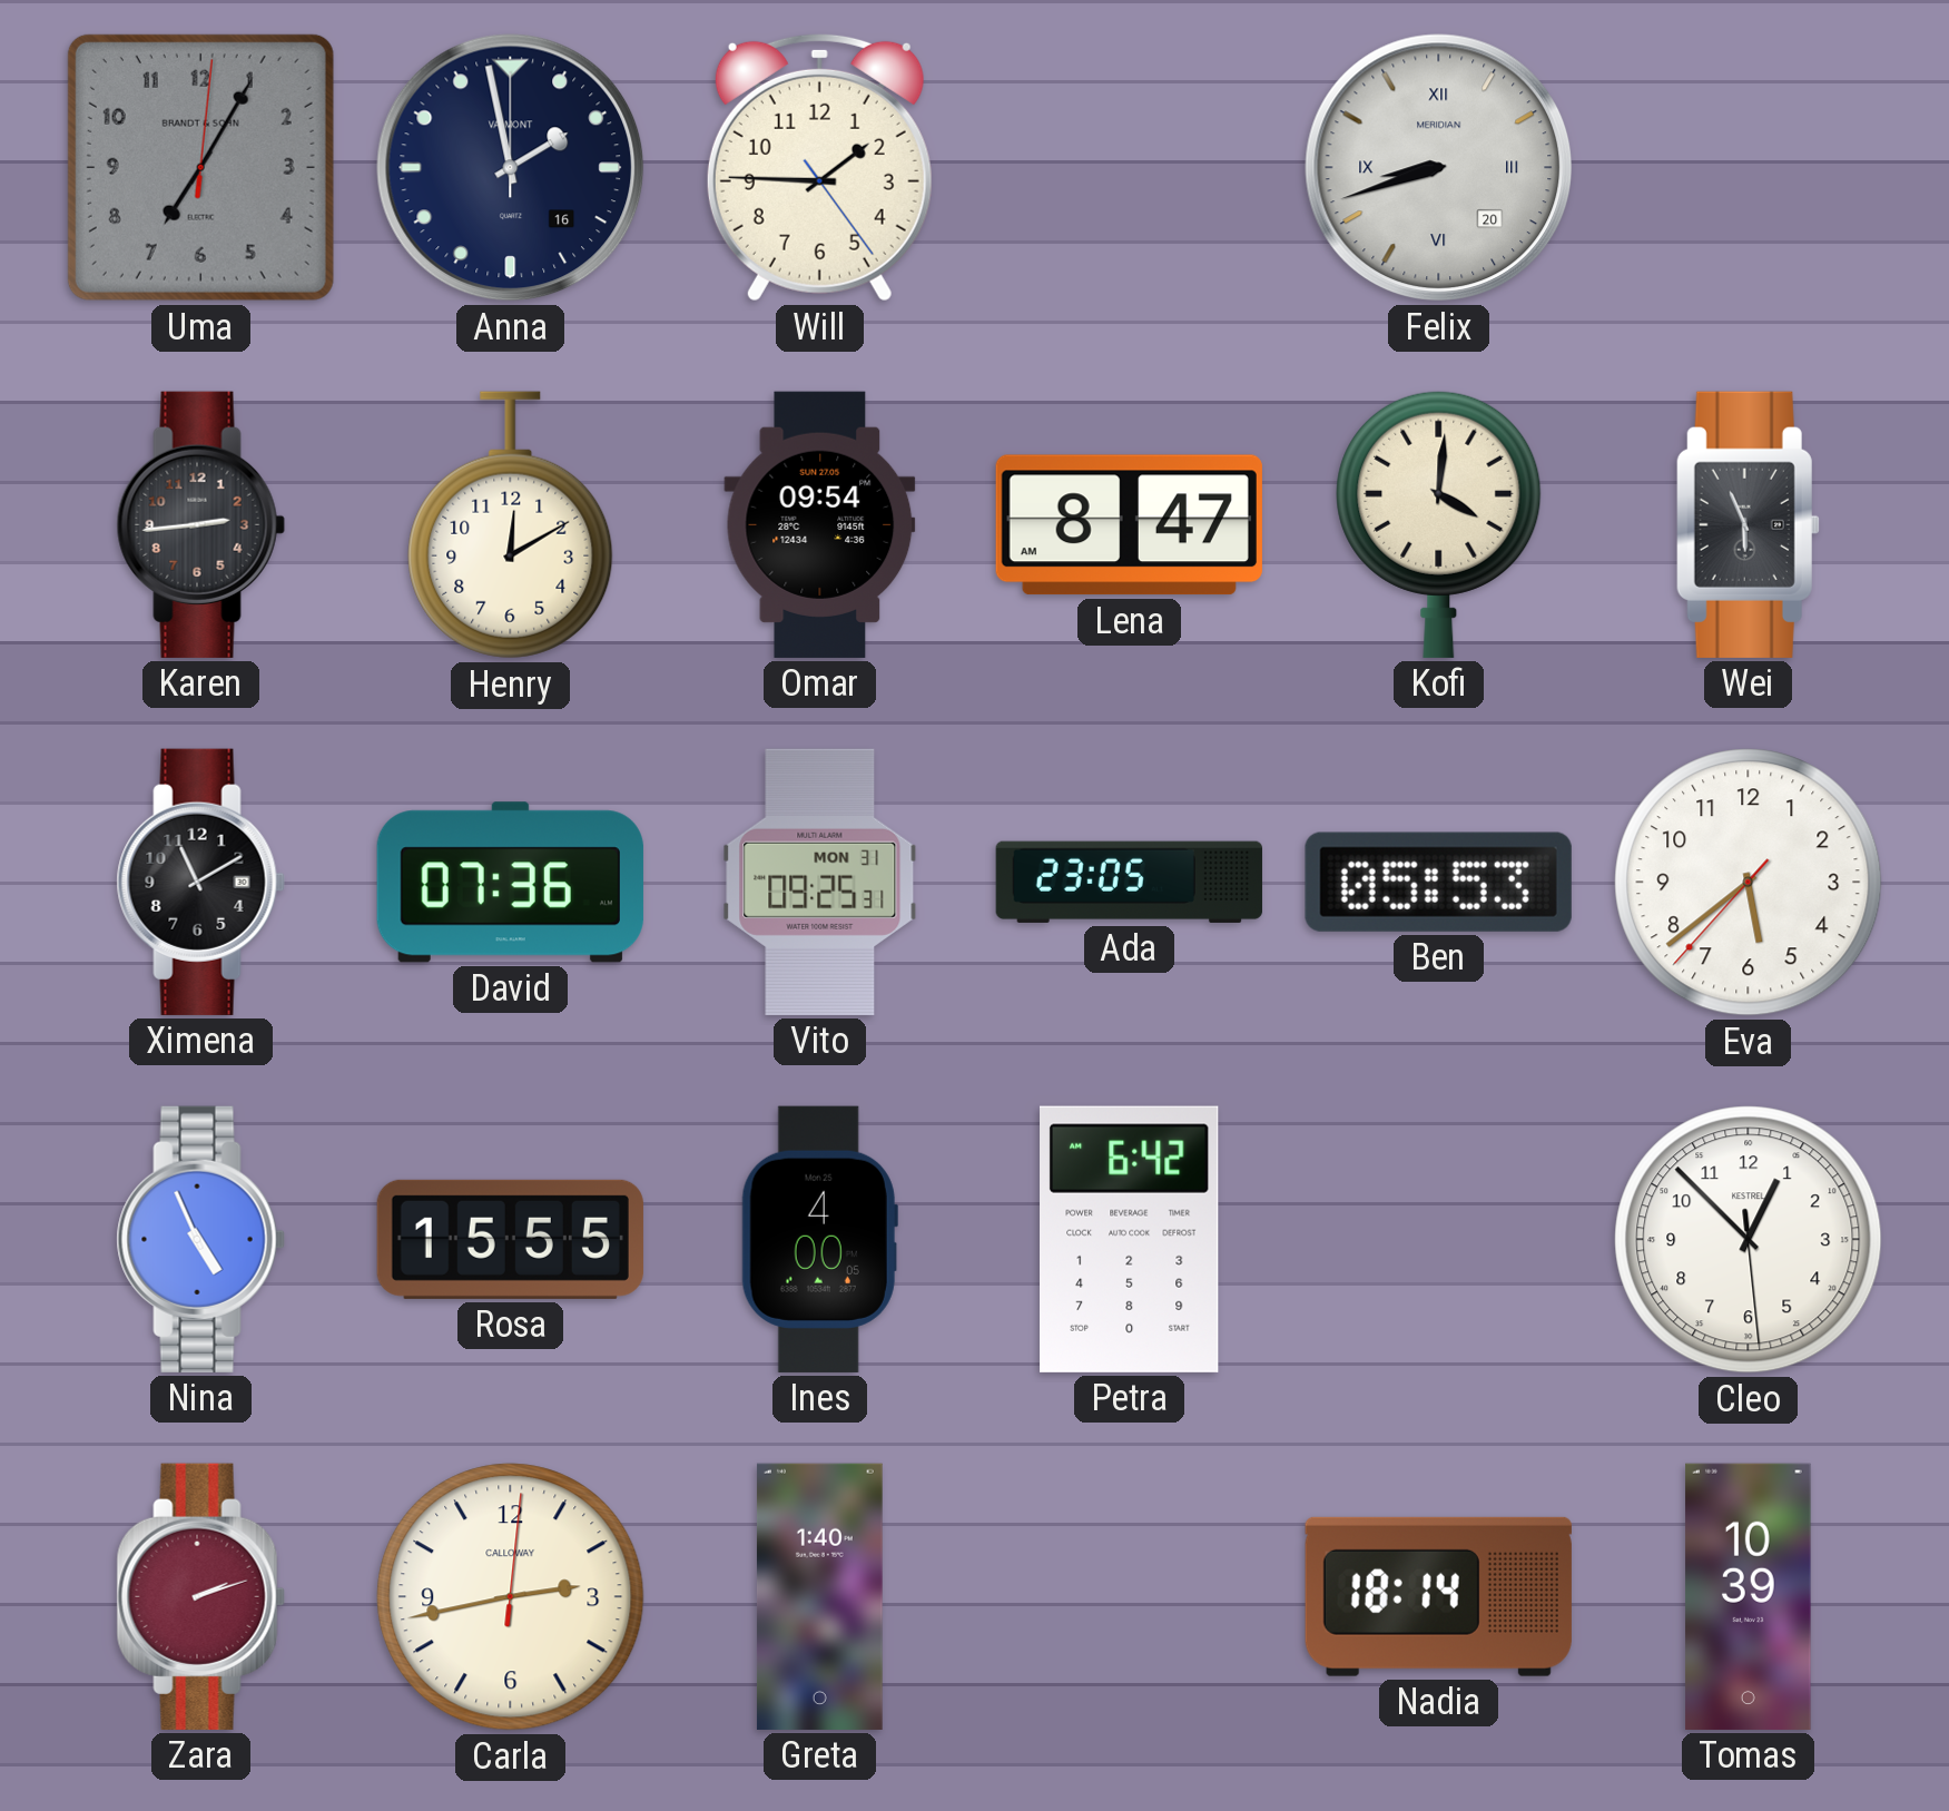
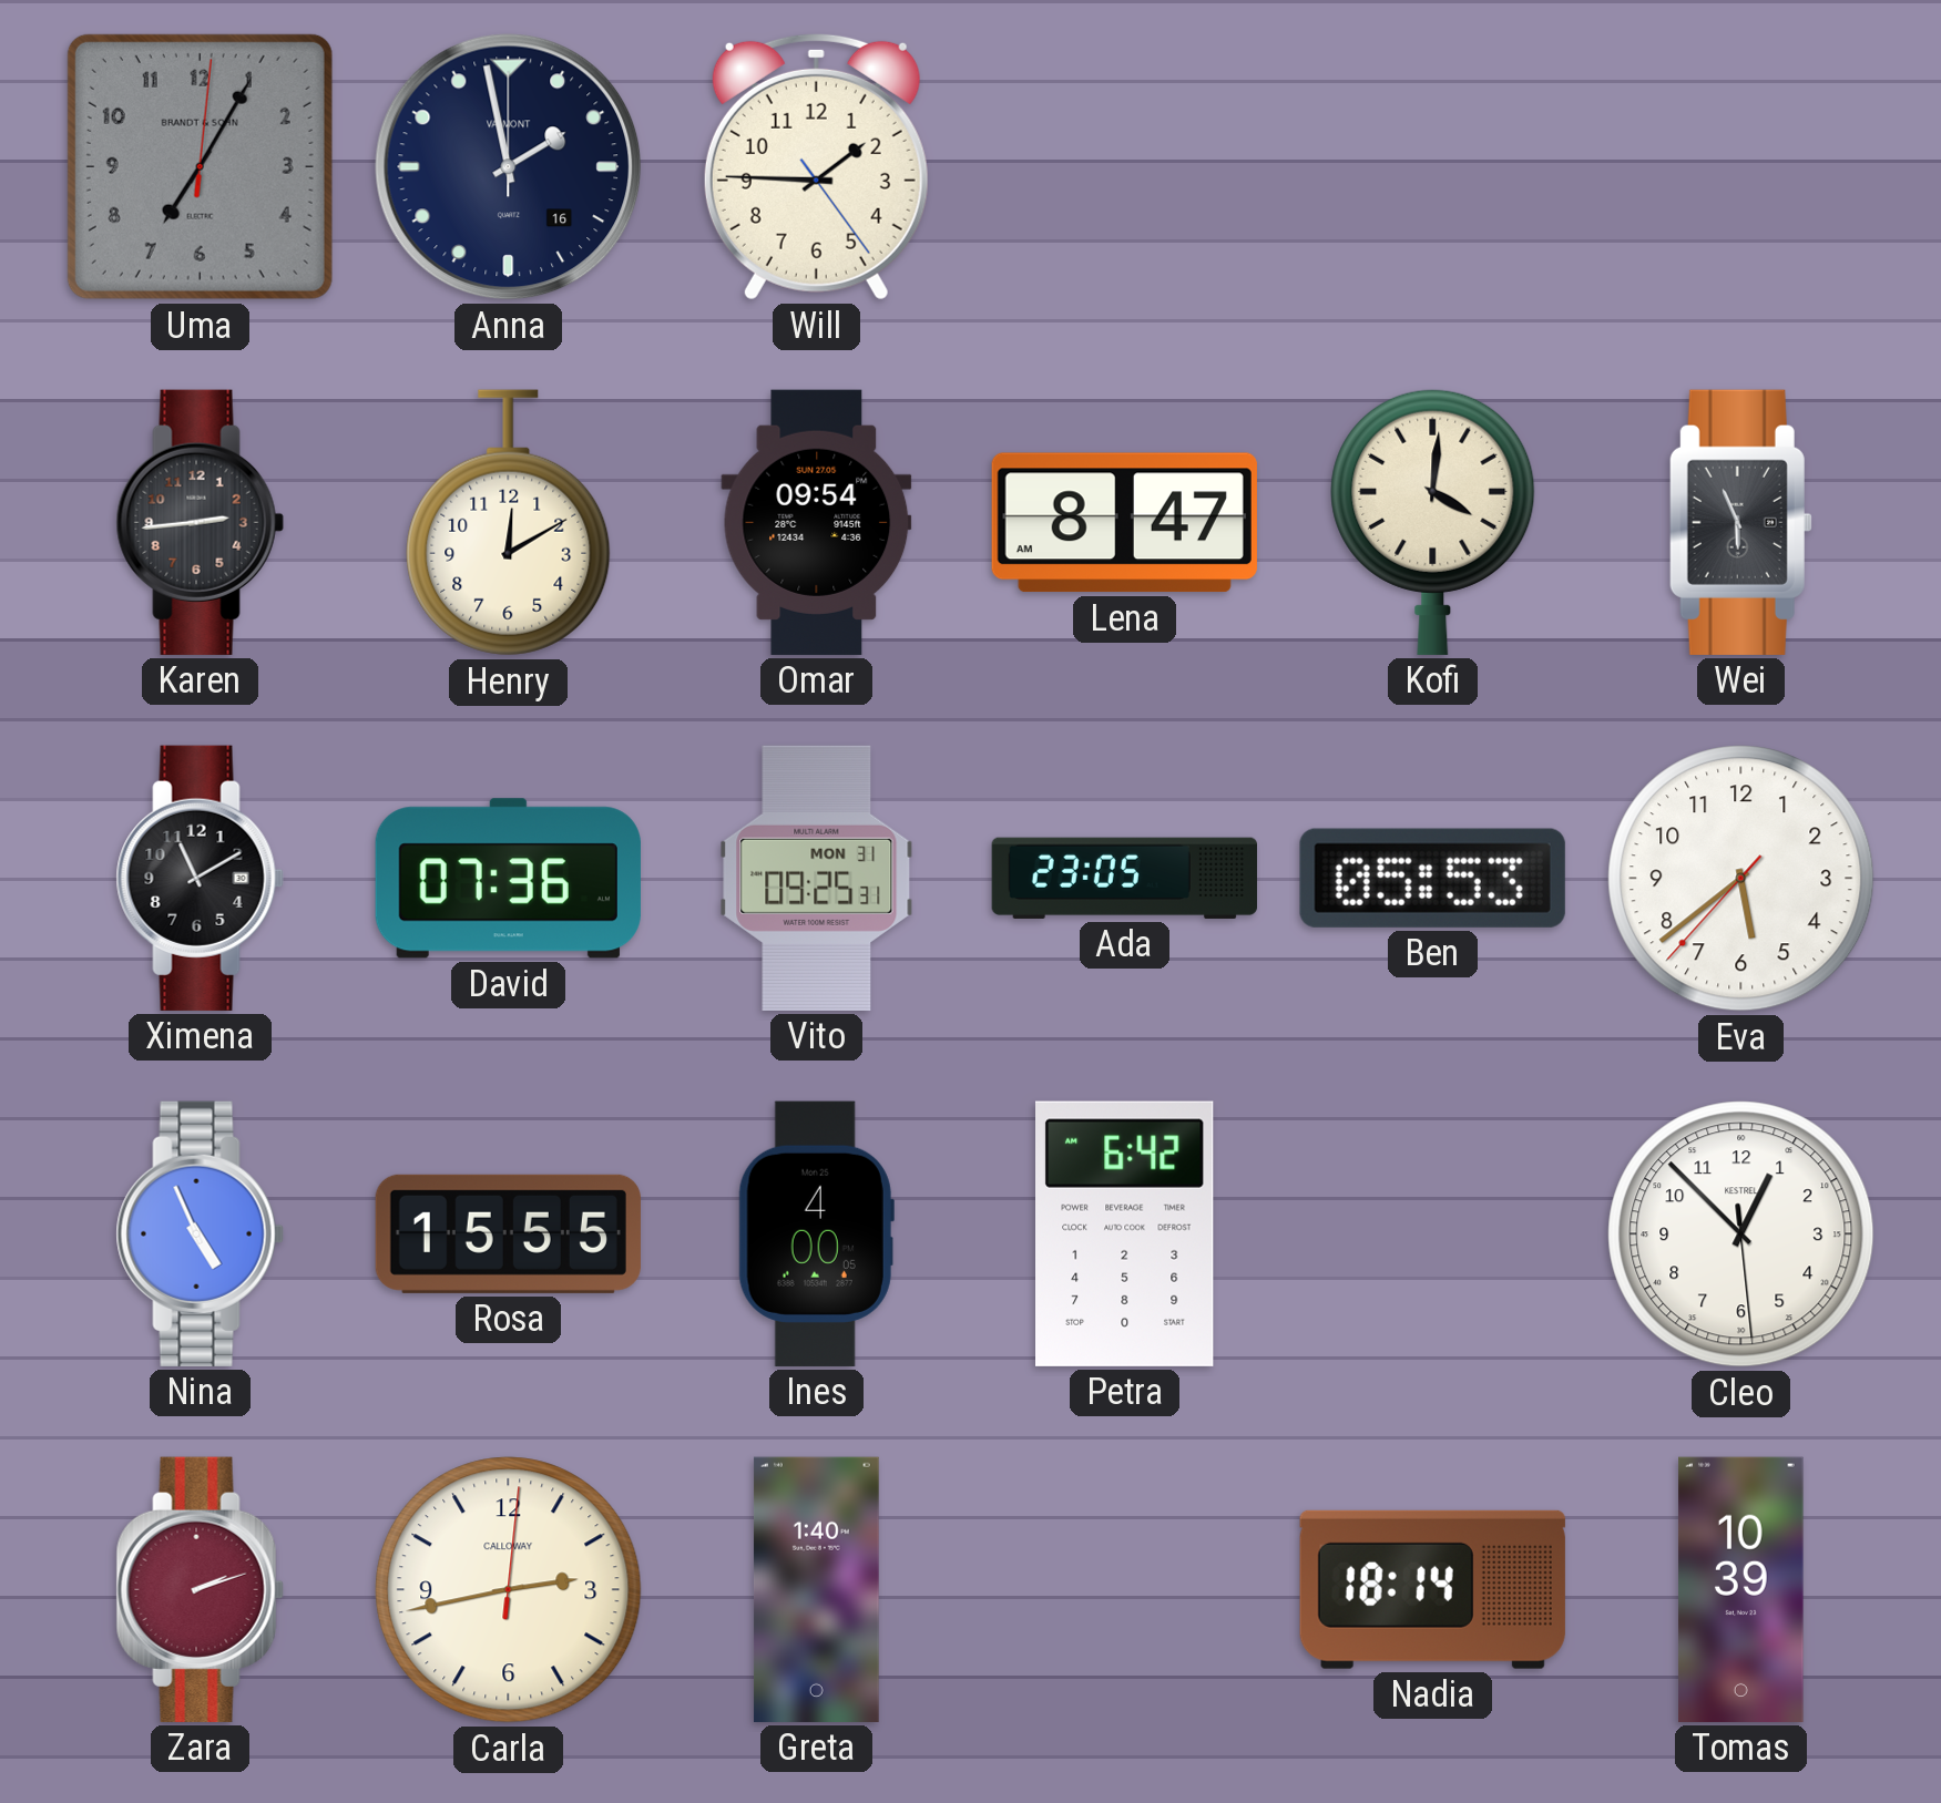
Felix: 8:42 -> none (1439, 168)
